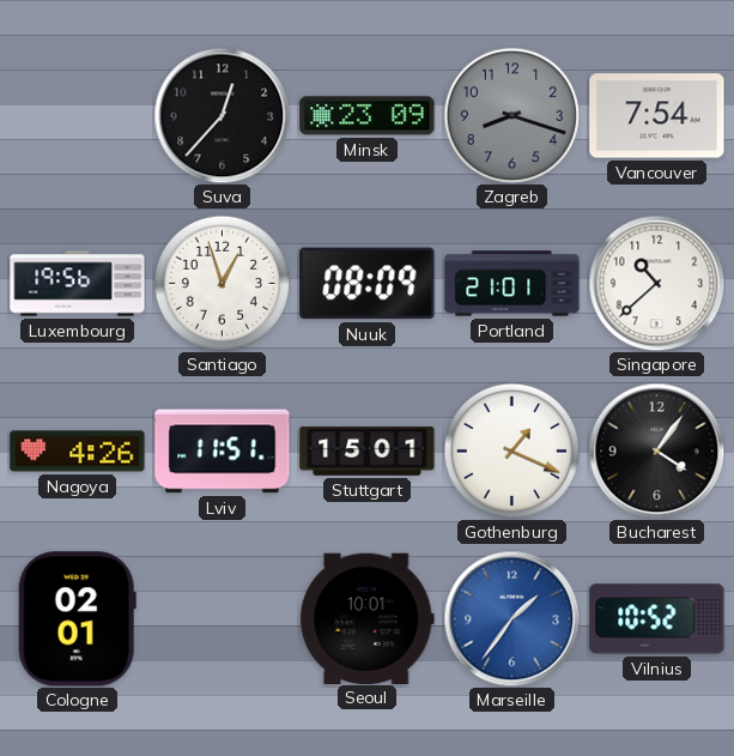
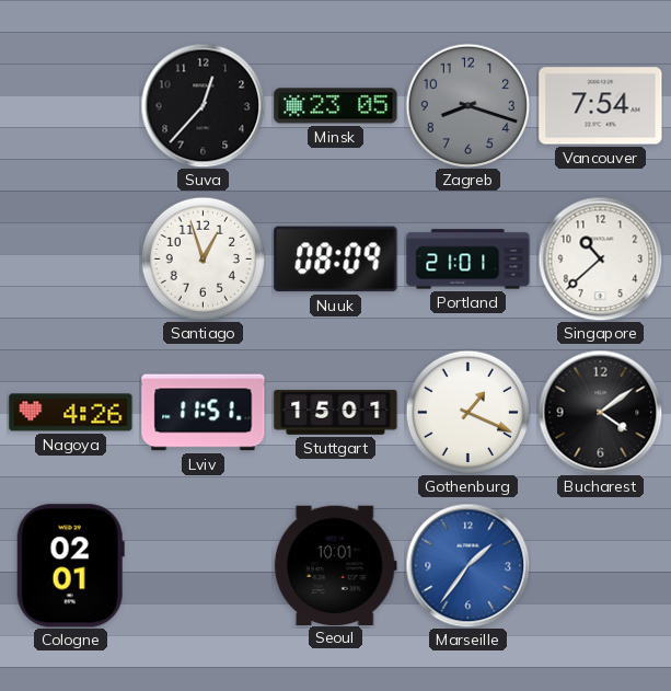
Minsk: 23:09 -> 23:05 (336, 106)
Luxembourg: 19:56 -> none (78, 284)
Bucharest: 4:06 -> 4:09 (600, 412)
Vilnius: 10:52 -> none (657, 619)
